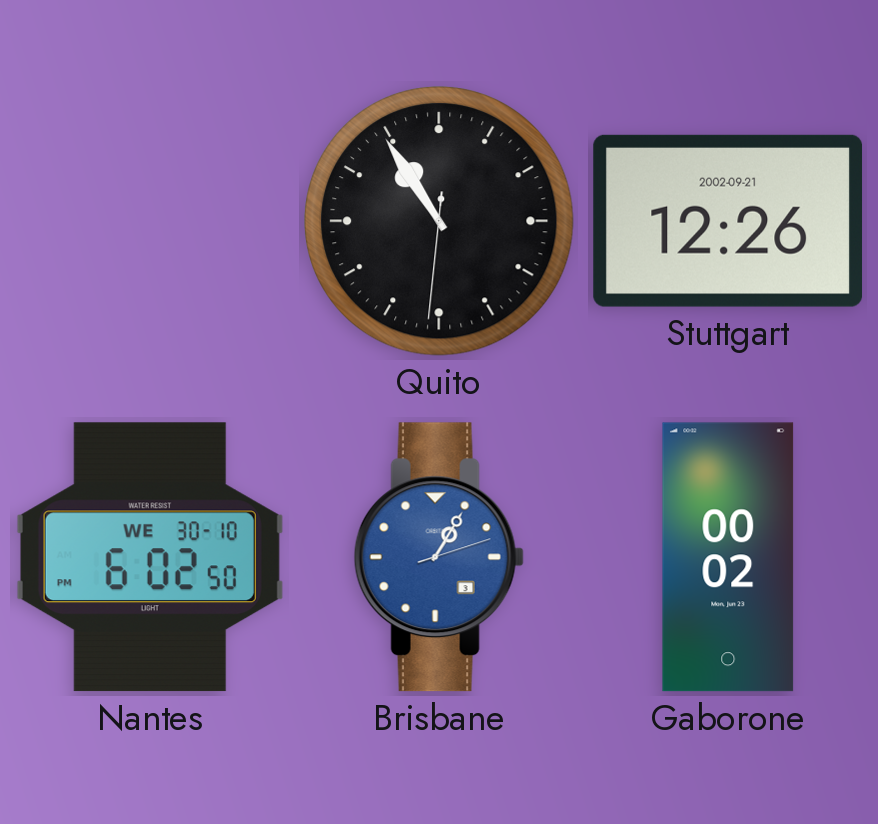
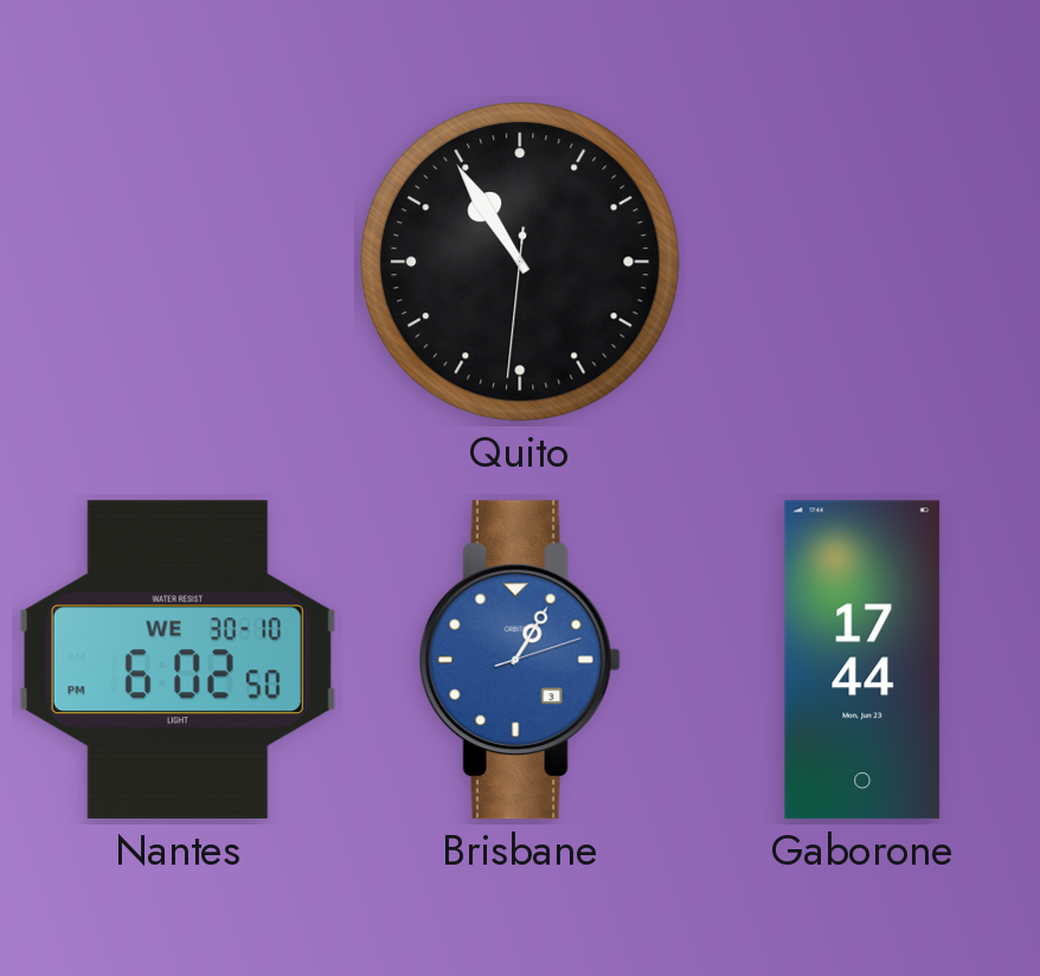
Stuttgart: 12:26 -> none (728, 221)
Gaborone: 00:02 -> 17:44 (862, 660)
